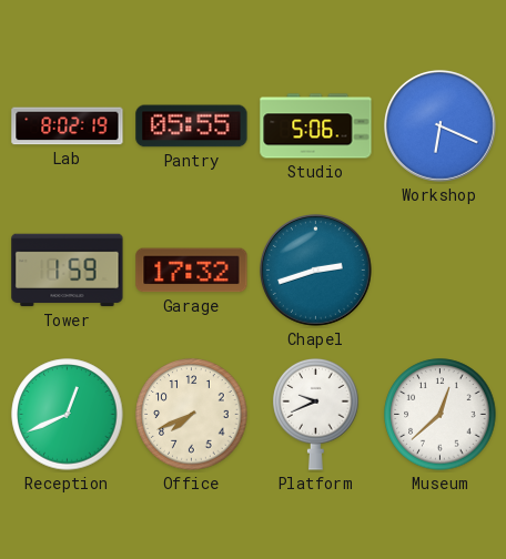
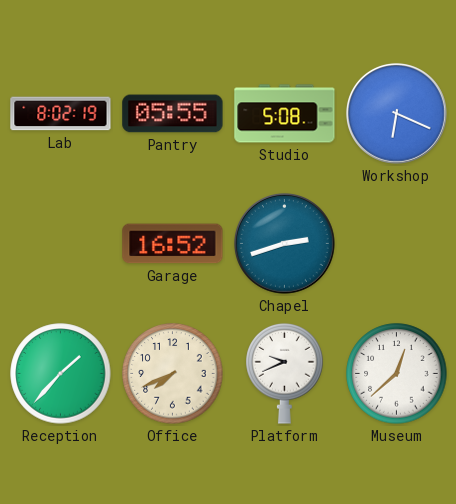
Studio: 5:06 -> 5:08 (285, 114)
Tower: 1:59 -> none (68, 271)
Garage: 17:32 -> 16:52 (173, 244)
Reception: 12:41 -> 1:37 (61, 374)
